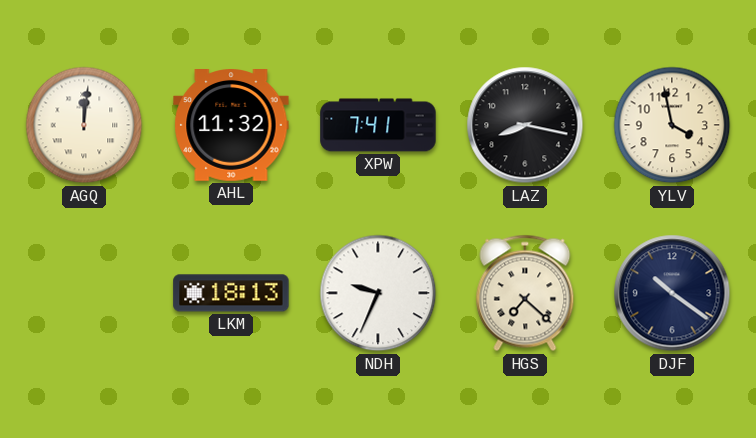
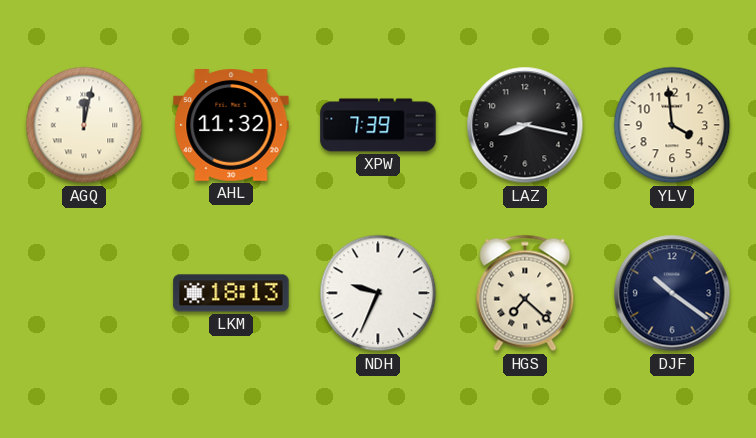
AGQ: 12:01 -> 12:02 (84, 125)
XPW: 7:41 -> 7:39 (378, 125)
YLV: 3:58 -> 3:59 (672, 125)
